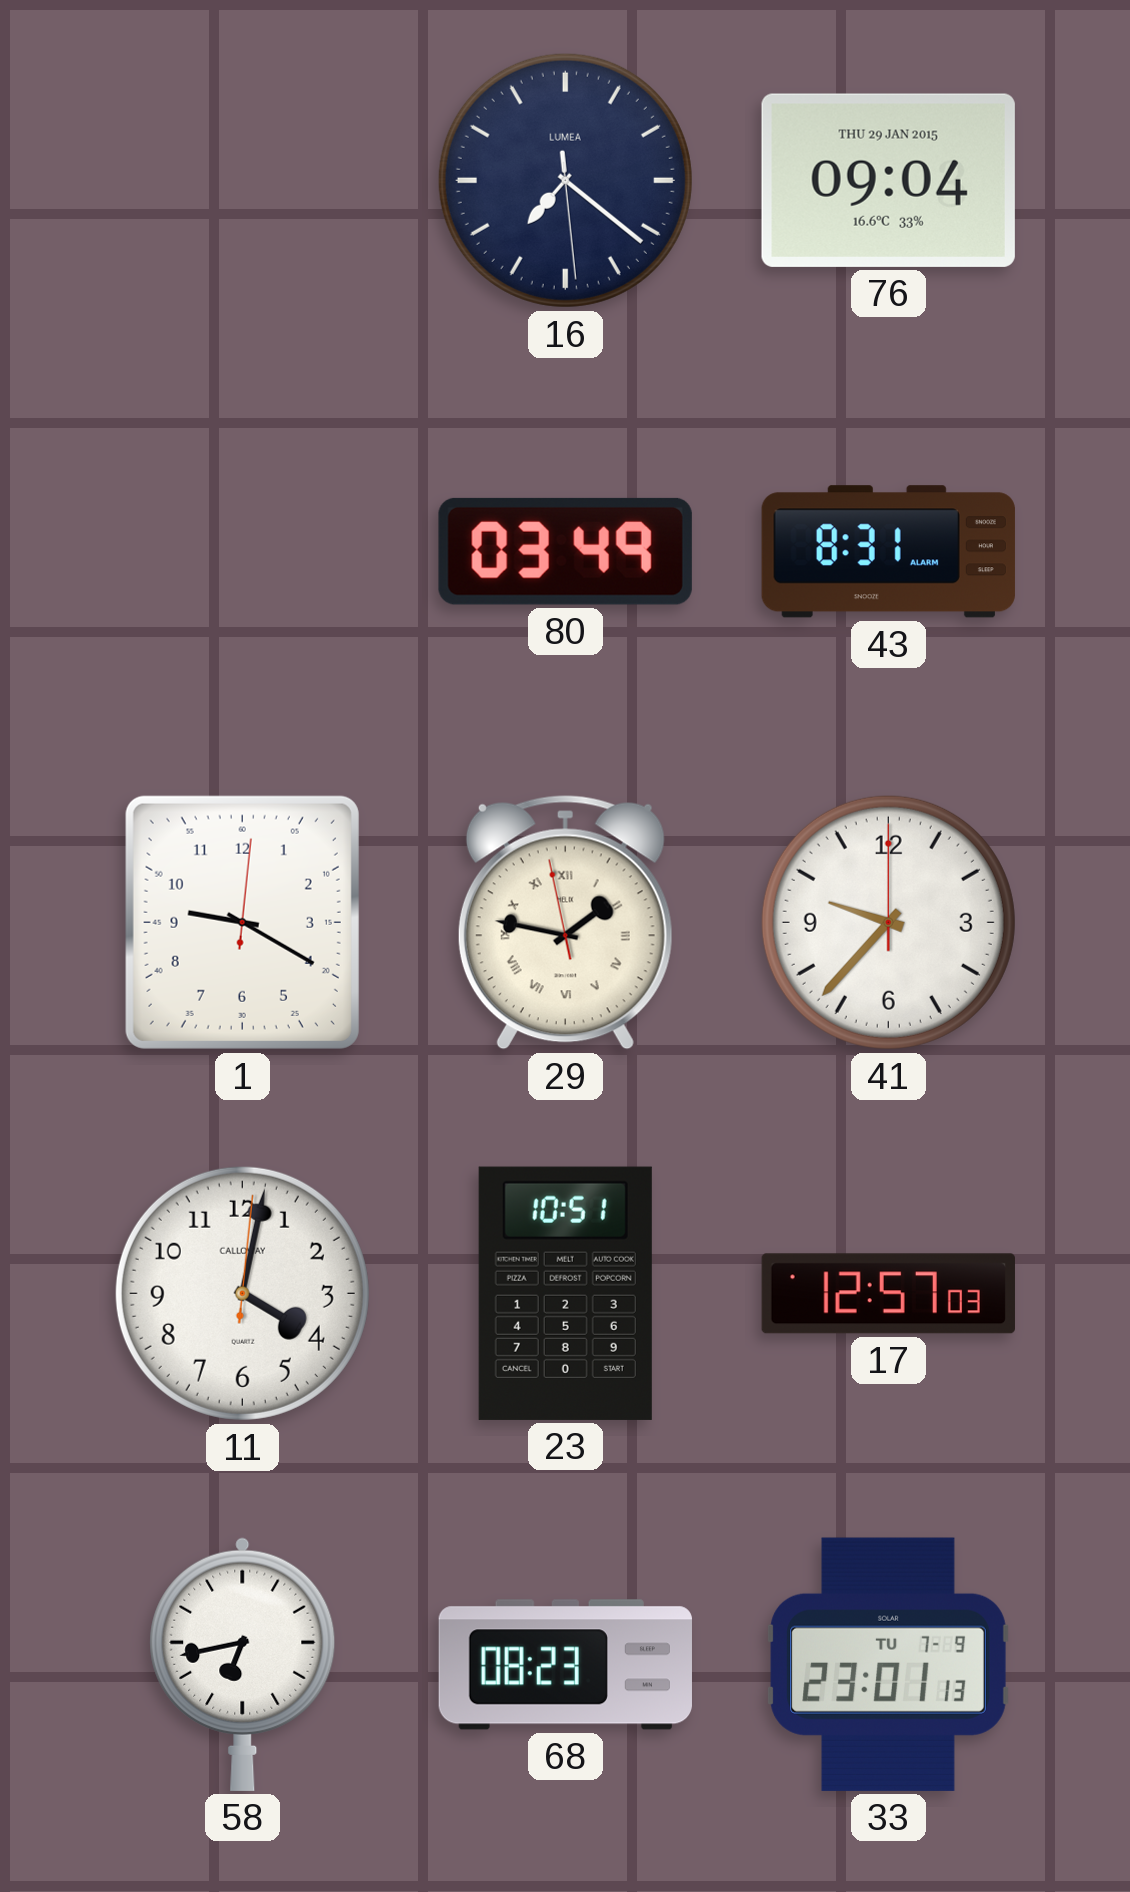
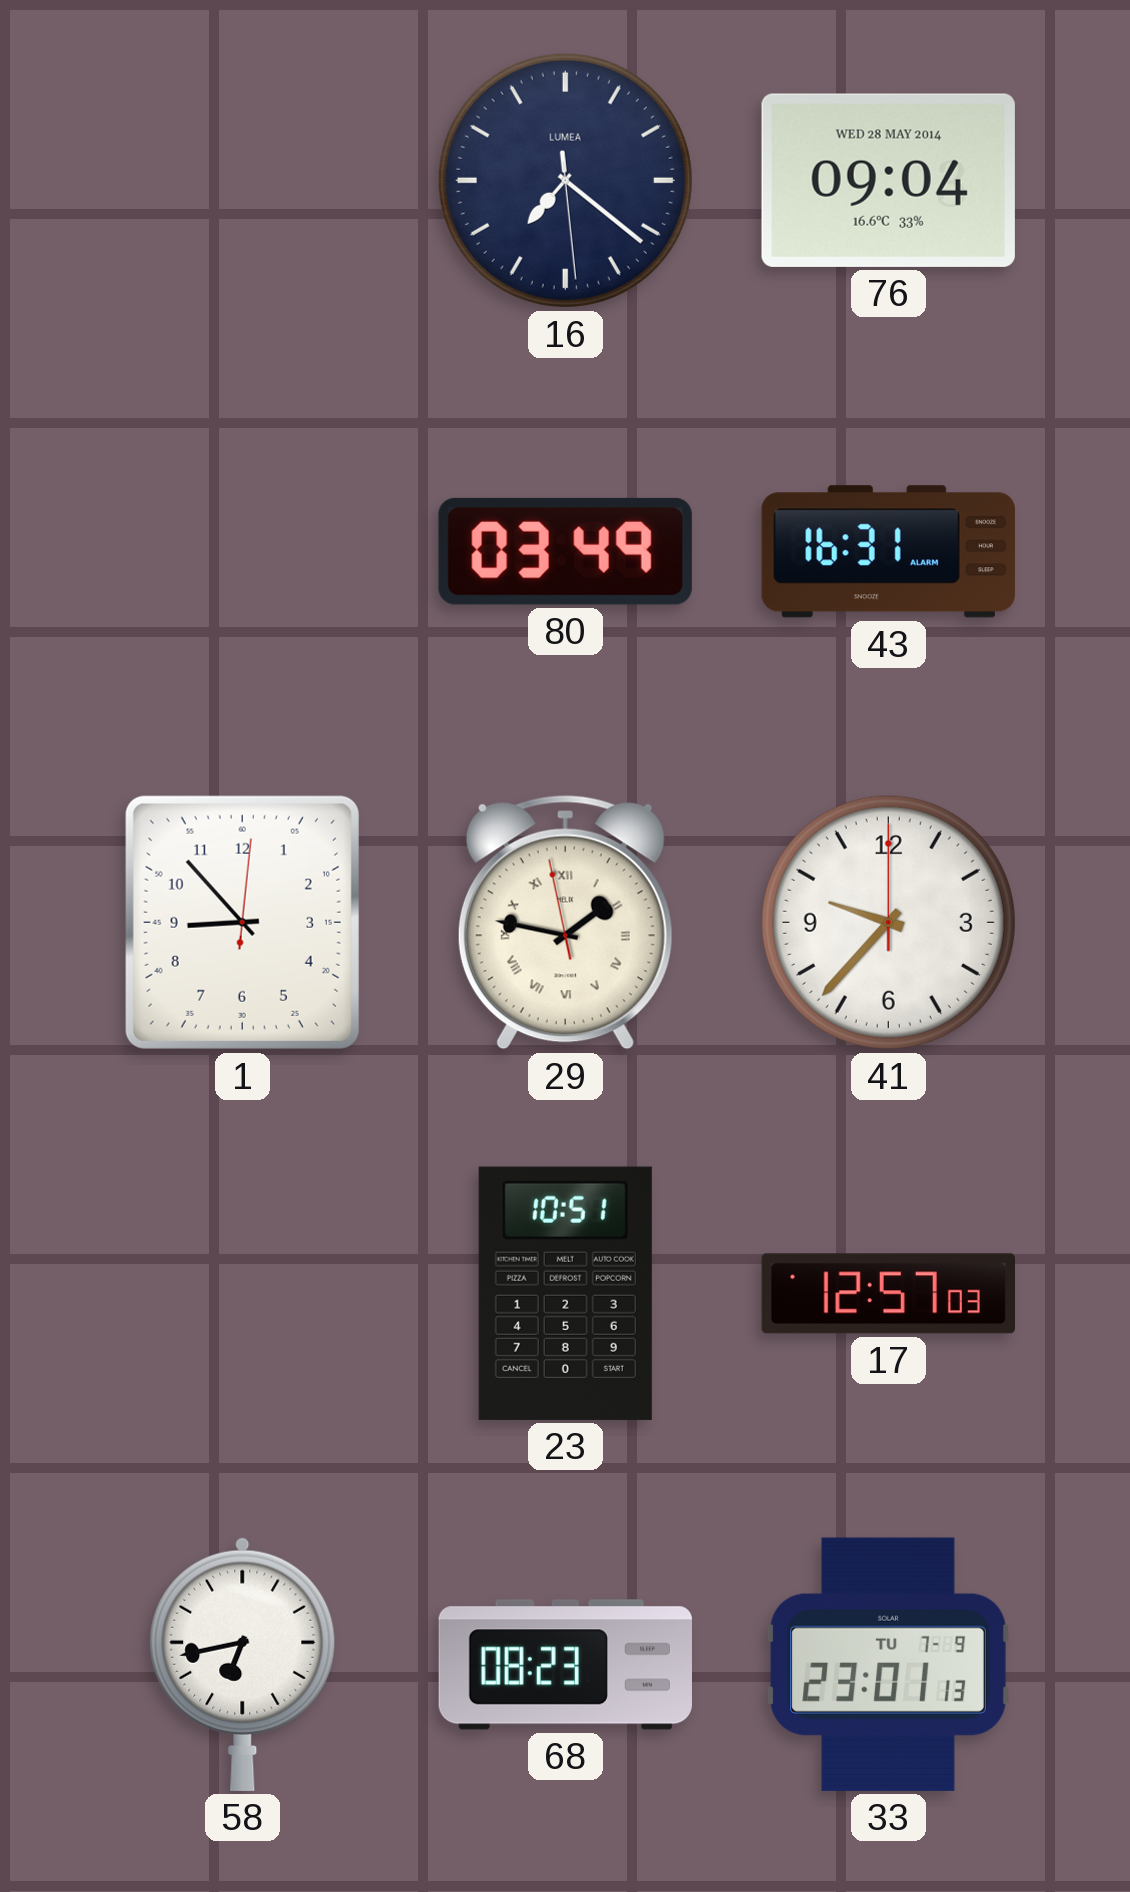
76 date: THU 29 JAN 2015 -> WED 28 MAY 2014 (888, 180)
43: 8:31 -> 16:31 (888, 552)
1: 9:20 -> 8:53 (242, 922)
11: 4:02 -> none (242, 1293)
